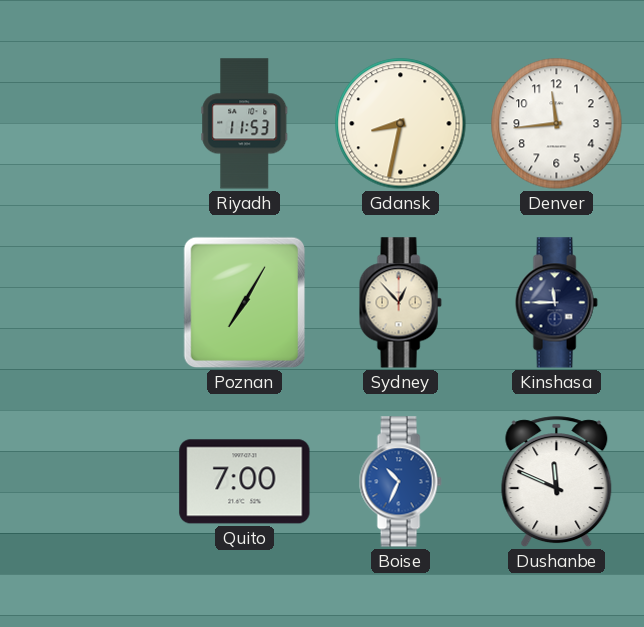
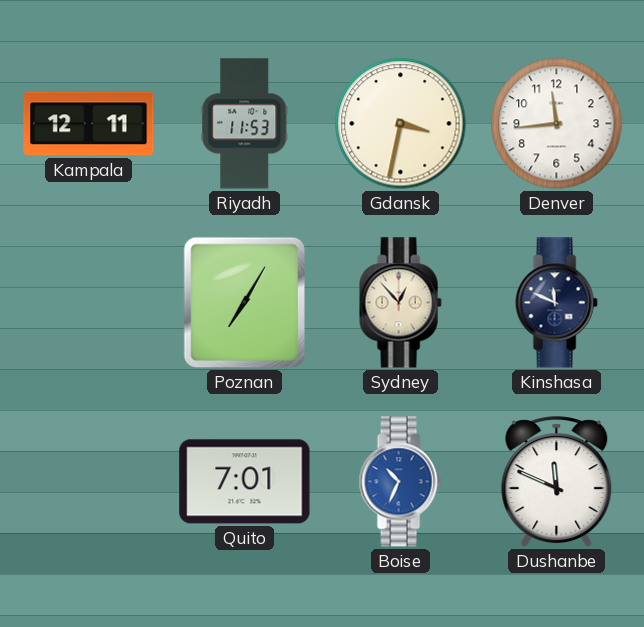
Kampala: none -> 12:11 (89, 124)
Gdansk: 8:32 -> 3:32 (401, 124)
Kinshasa: 11:45 -> 11:49 (556, 303)
Quito: 7:00 -> 7:01 (245, 482)
